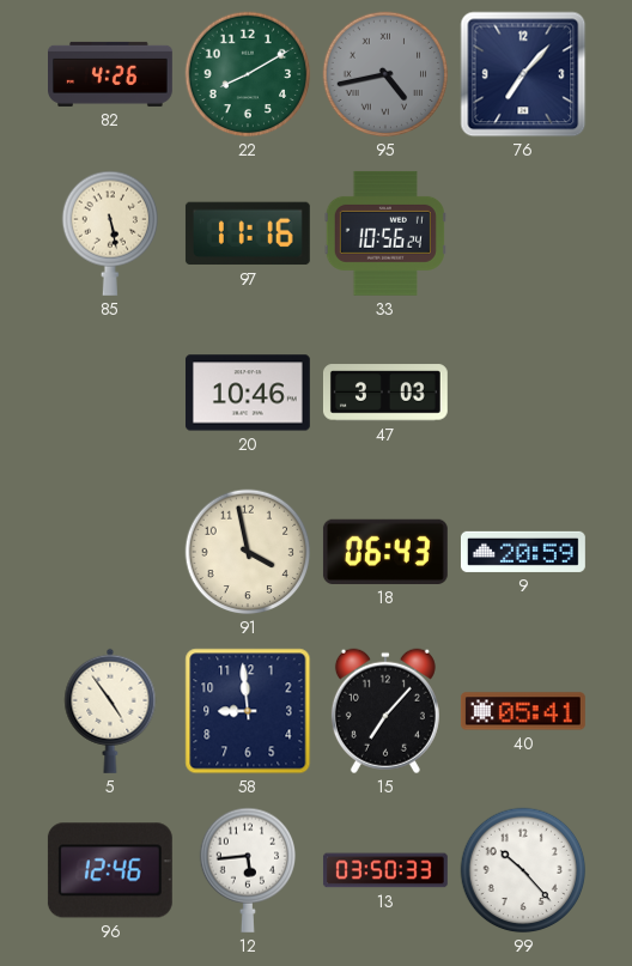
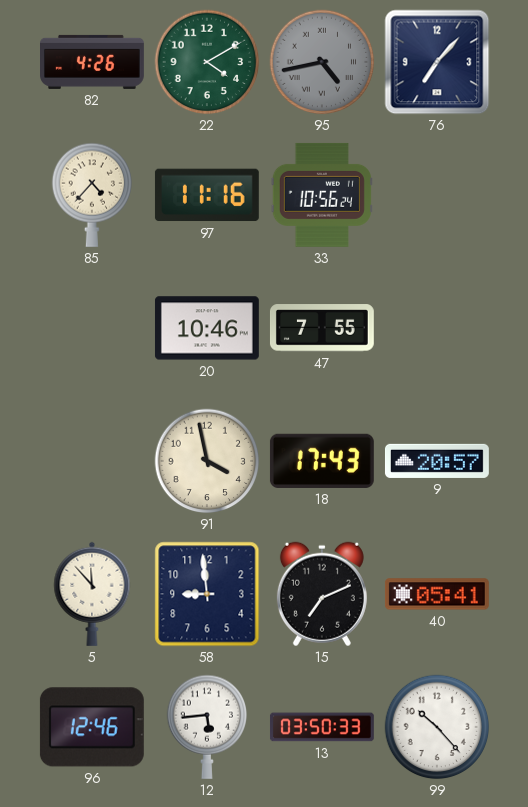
22: 8:10 -> 4:10 (207, 62)
85: 5:28 -> 4:37 (91, 195)
47: 3:03 -> 7:55 (322, 328)
18: 06:43 -> 17:43 (322, 461)
9: 20:59 -> 20:57 (437, 461)
5: 4:54 -> 11:53 (92, 594)
15: 7:07 -> 7:11 (322, 594)
